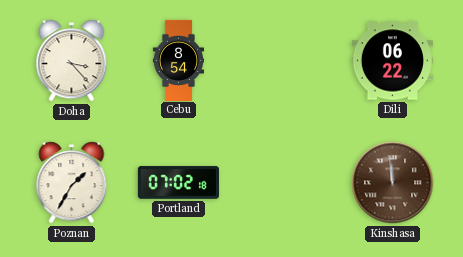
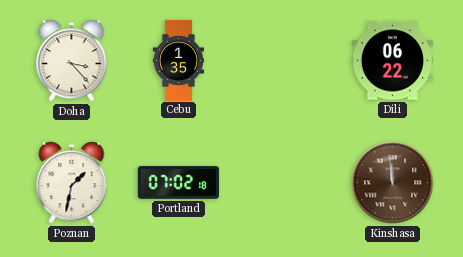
Cebu: 8:54 -> 1:35 (178, 60)
Poznan: 1:35 -> 1:32 (72, 183)
